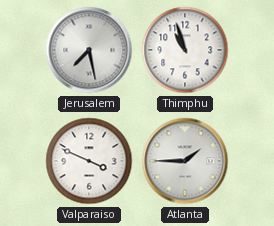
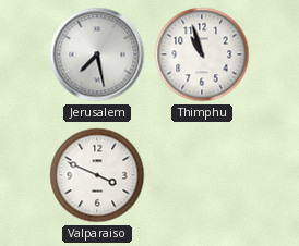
Atlanta: 1:45 -> none (185, 161)
